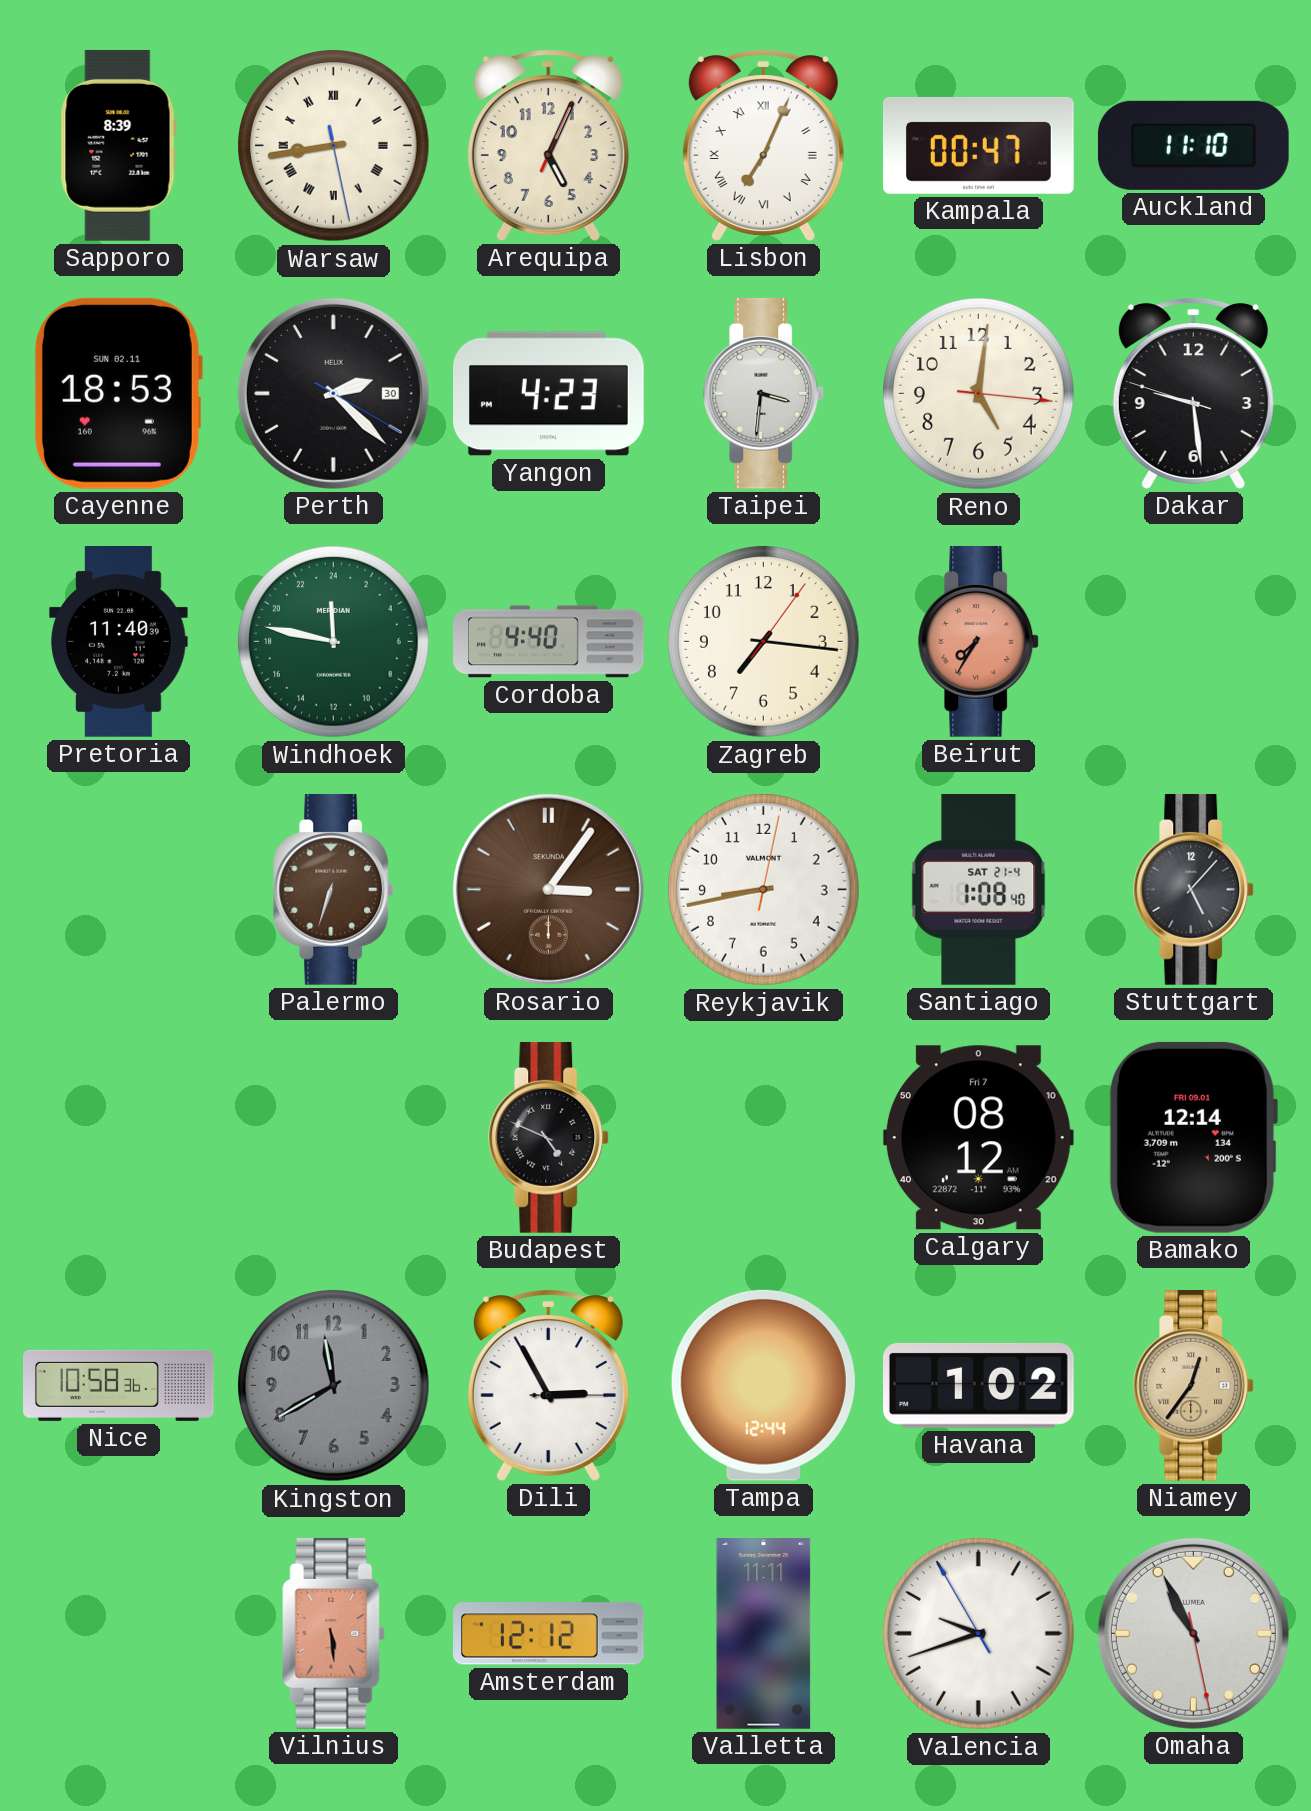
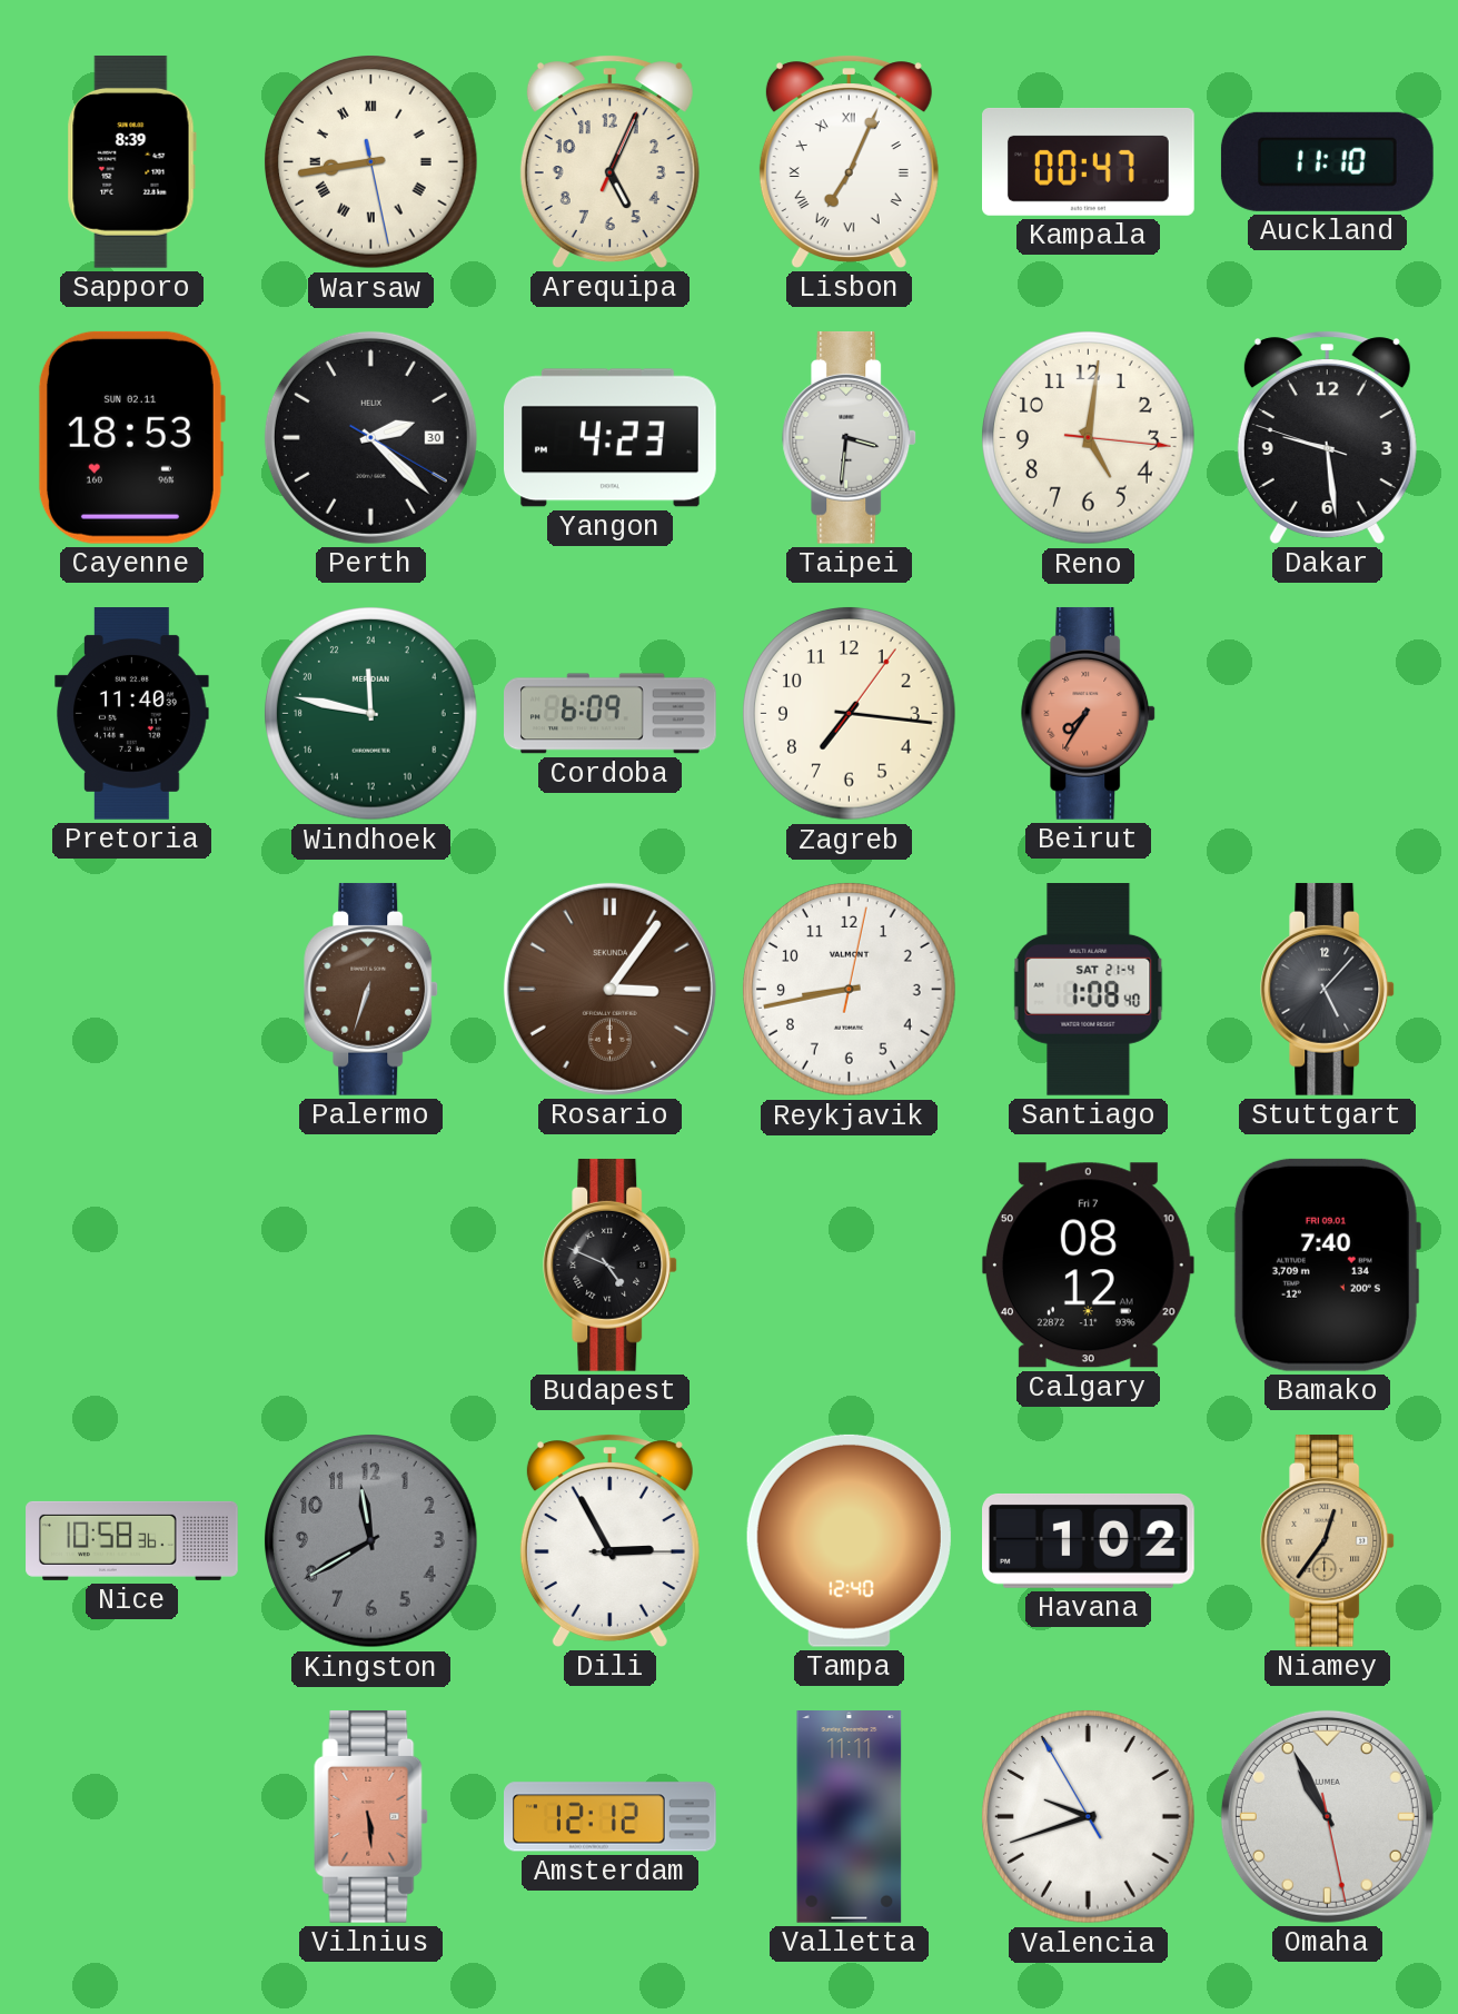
Cordoba: 4:40 -> 6:09 (611, 714)
Bamako: 12:14 -> 7:40 (1327, 1264)
Tampa: 12:44 -> 12:40 (849, 1540)
